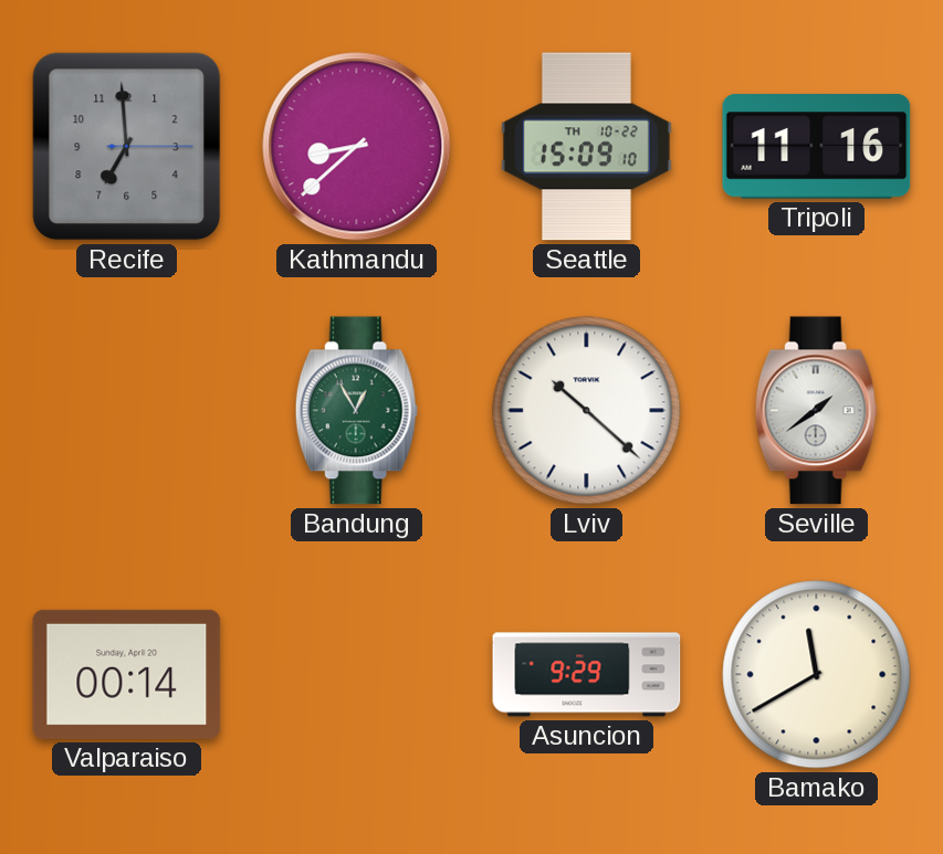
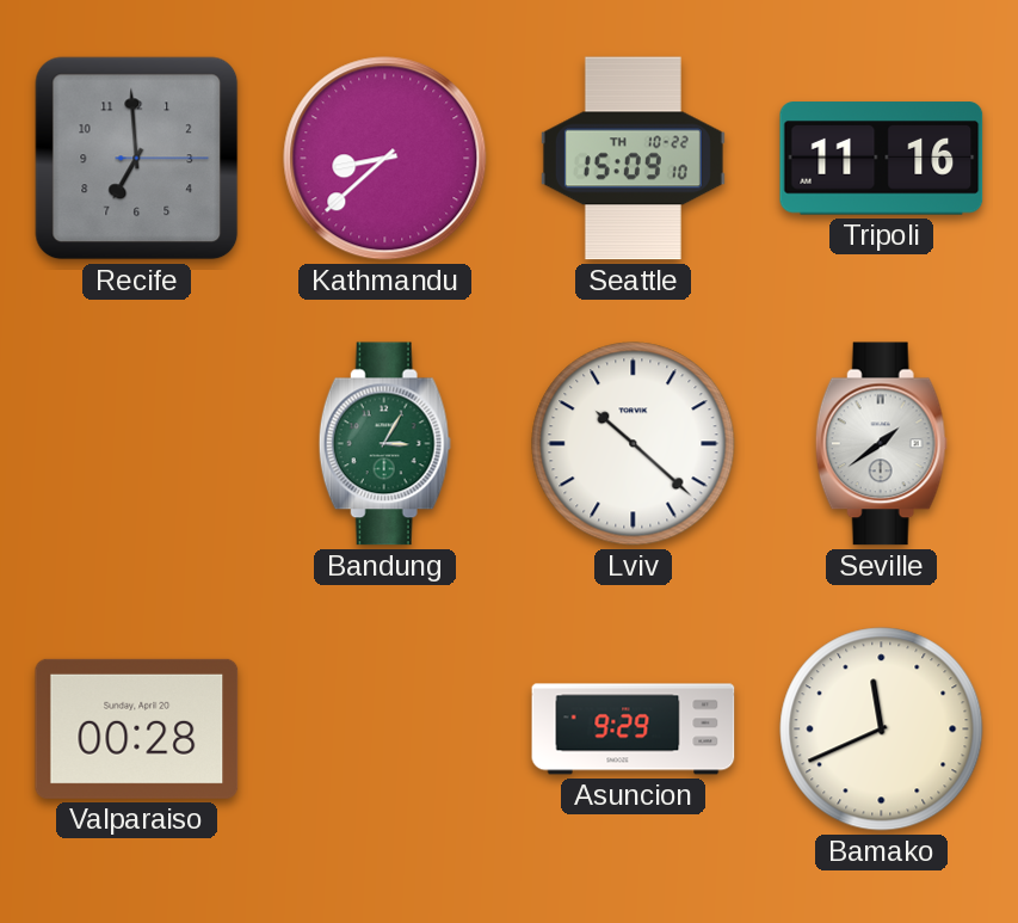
Bandung: 12:55 -> 3:05 (384, 444)
Valparaiso: 00:14 -> 00:28 (137, 728)
Bamako: 11:40 -> 11:41 (882, 730)
